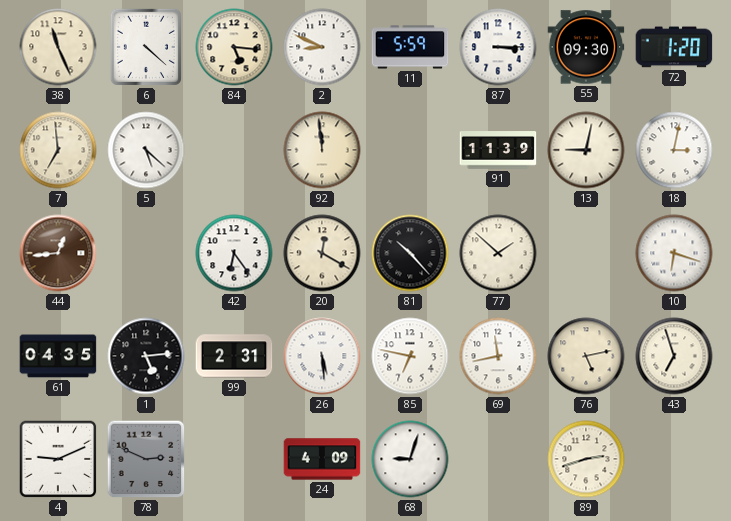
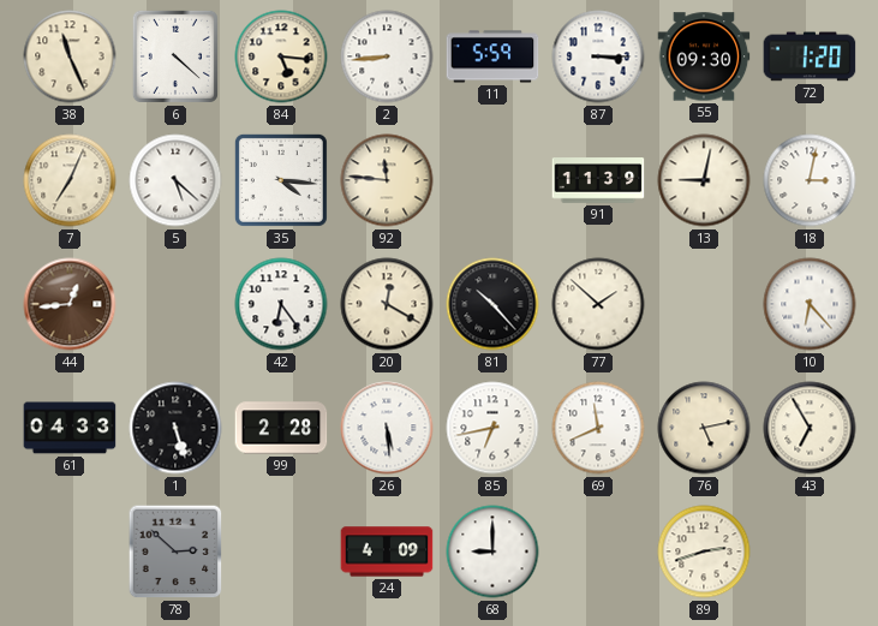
2: 8:49 -> 8:44 (387, 56)
7: 6:59 -> 7:04 (70, 180)
35: none -> 4:16 (281, 180)
92: 11:59 -> 11:46 (387, 180)
10: 6:18 -> 6:23 (810, 304)
61: 04:35 -> 04:33 (70, 428)
1: 5:14 -> 5:27 (175, 428)
99: 2:31 -> 2:28 (281, 428)
85: 6:47 -> 6:43 (492, 428)
69: 11:43 -> 11:41 (598, 428)
43: 6:57 -> 6:55 (810, 428)
4: 9:11 -> none (58, 459)
78: 2:49 -> 2:52 (175, 552)
68: 9:03 -> 9:00 (492, 552)
